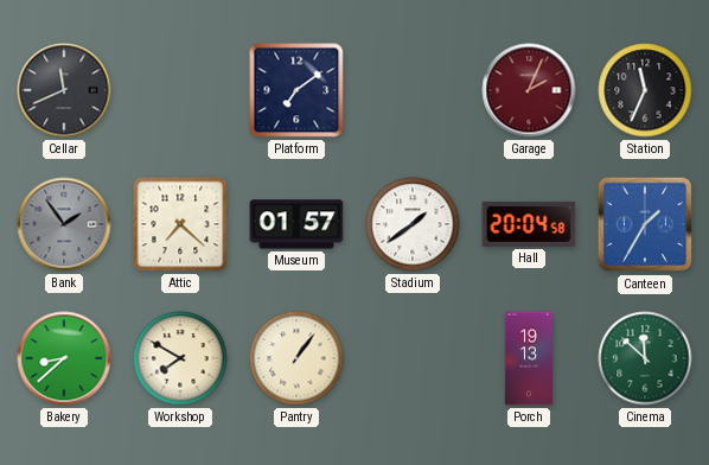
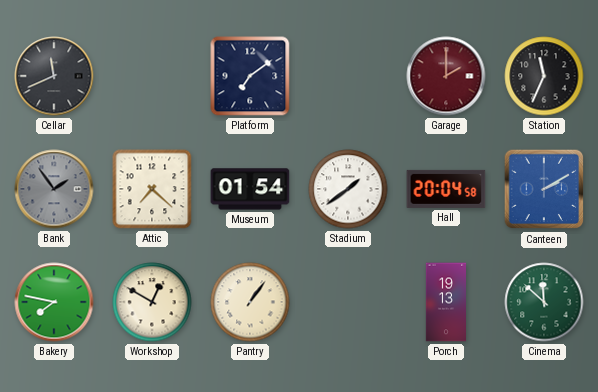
Garage: 2:04 -> 2:00 (446, 76)
Museum: 01:57 -> 01:54 (250, 189)
Canteen: 1:35 -> 2:10 (544, 189)
Bakery: 8:38 -> 7:47 (54, 302)
Workshop: 7:50 -> 12:50 (152, 302)
